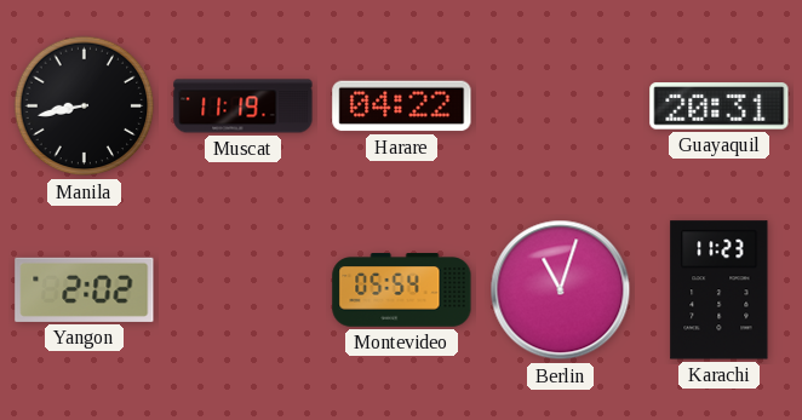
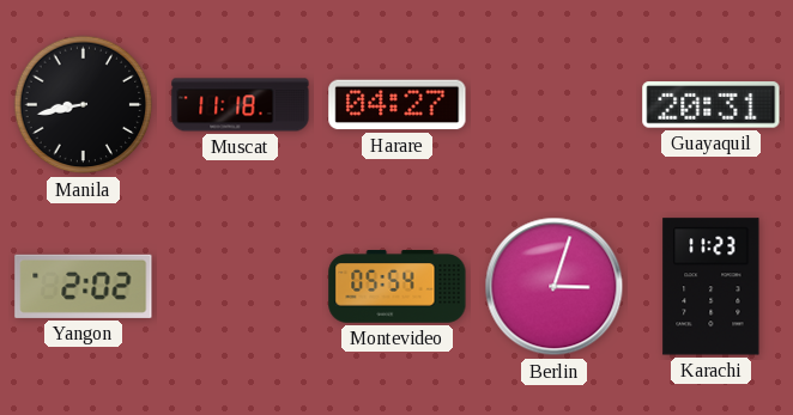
Muscat: 11:19 -> 11:18 (241, 105)
Harare: 04:22 -> 04:27 (398, 105)
Berlin: 11:03 -> 3:03 (555, 287)
